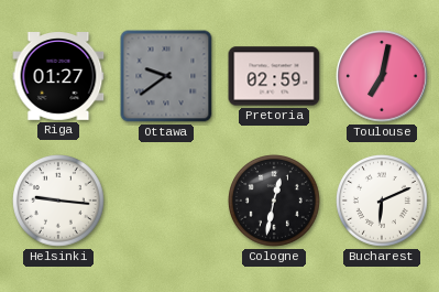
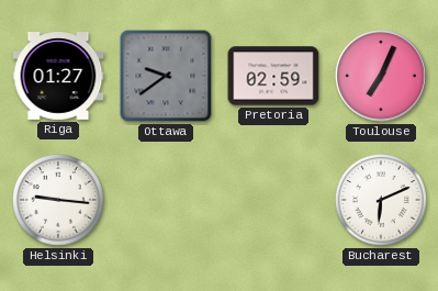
Toulouse: 7:02 -> 7:04 (381, 76)
Cologne: 12:32 -> none (275, 202)
